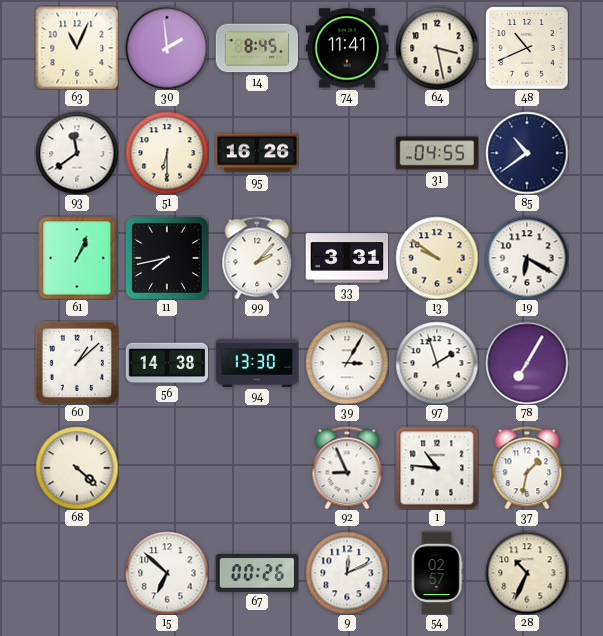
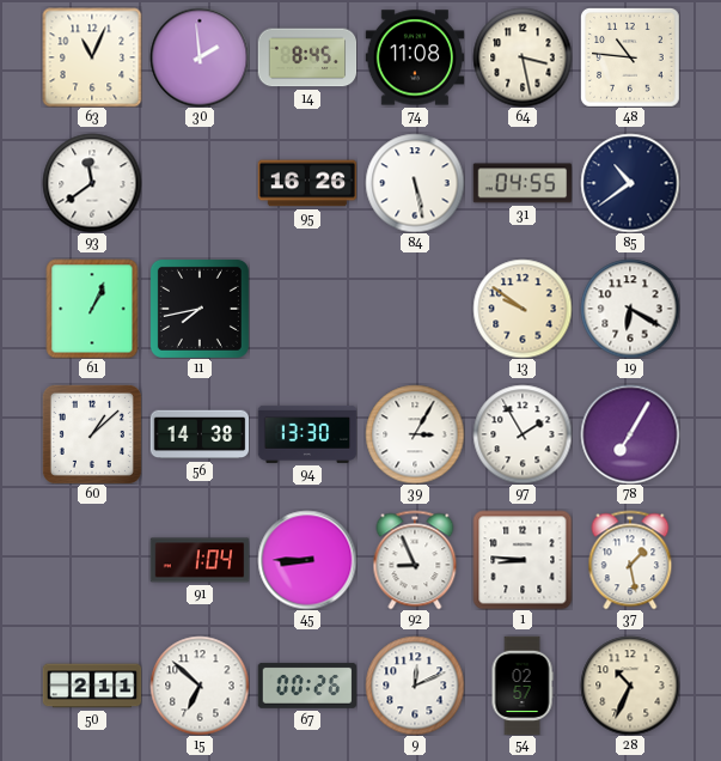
74: 11:41 -> 11:08 (415, 57)
48: 10:41 -> 10:46 (630, 57)
51: 6:30 -> none (167, 153)
84: none -> 5:28 (415, 183)
99: 2:07 -> none (257, 258)
33: 3:31 -> none (347, 258)
97: 1:57 -> 1:55 (523, 434)
68: 4:22 -> none (77, 468)
91: none -> 1:04 (200, 560)
45: none -> 8:45 (307, 560)
1: 10:46 -> 8:46 (523, 560)
37: 1:32 -> 1:28 (630, 560)
50: none -> 2:11 (92, 686)
